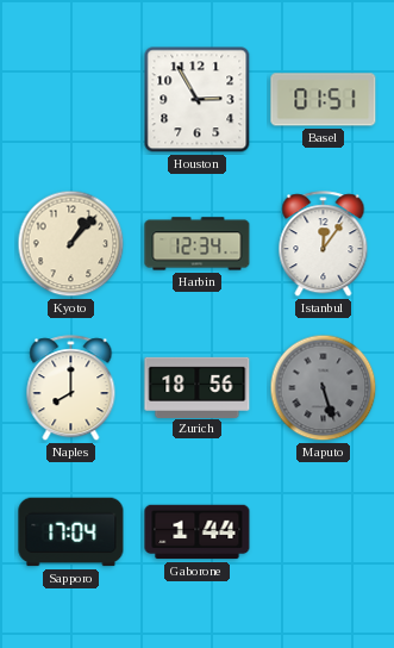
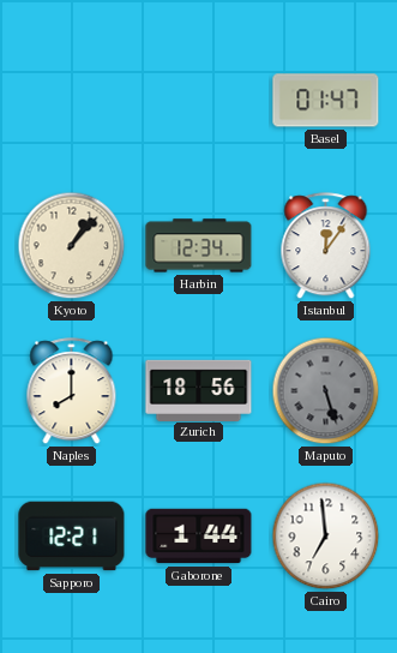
Houston: 2:55 -> none (198, 100)
Basel: 01:51 -> 01:47 (326, 101)
Sapporo: 17:04 -> 12:21 (72, 537)
Cairo: none -> 6:59 (326, 537)
